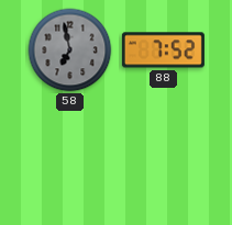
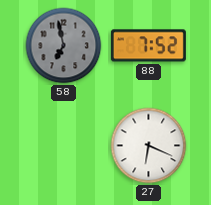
27: none -> 6:19 (149, 146)
